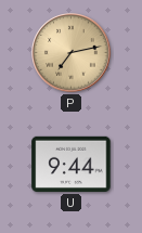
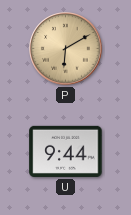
P: 7:13 -> 6:10 (66, 49)
